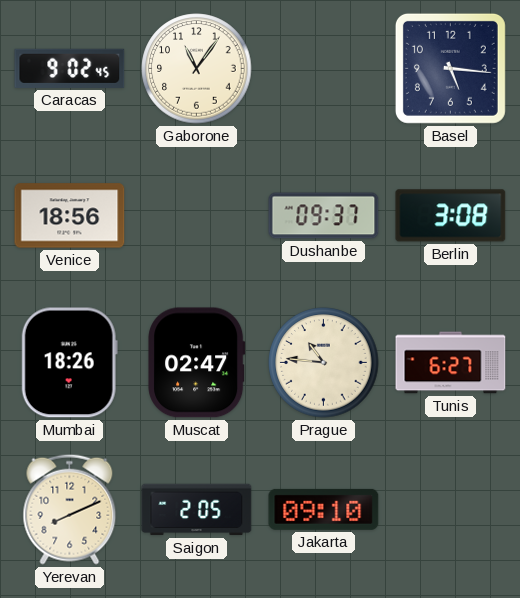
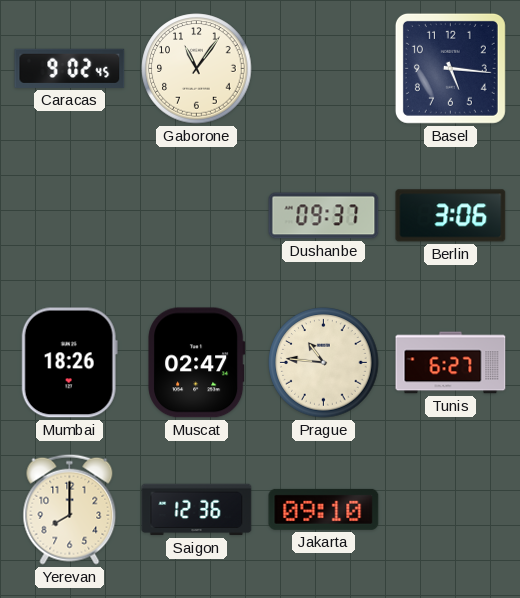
Venice: 18:56 -> none (70, 216)
Berlin: 3:08 -> 3:06 (451, 216)
Yerevan: 8:11 -> 8:00 (70, 509)
Saigon: 2:05 -> 12:36 (197, 510)
